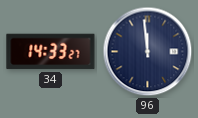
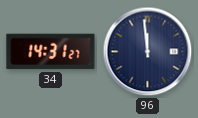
34: 14:33 -> 14:31 (51, 52)
